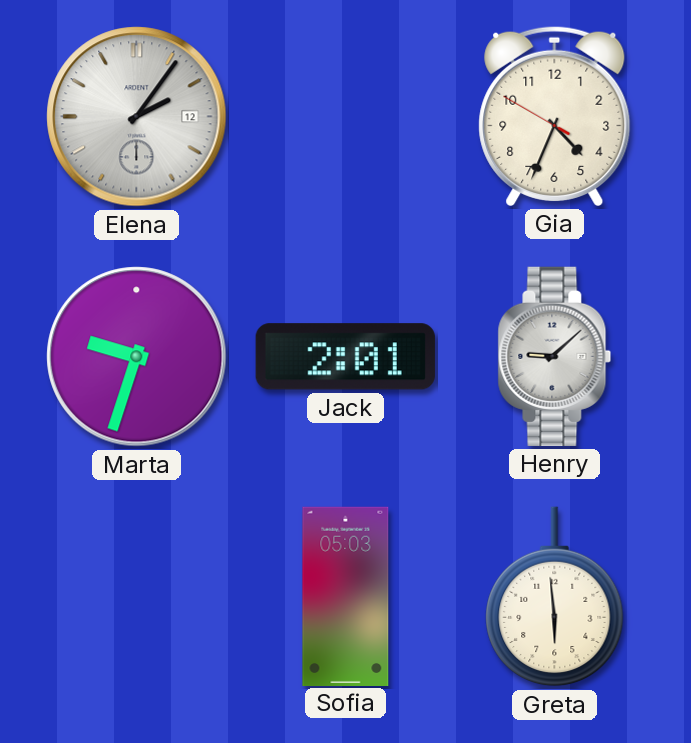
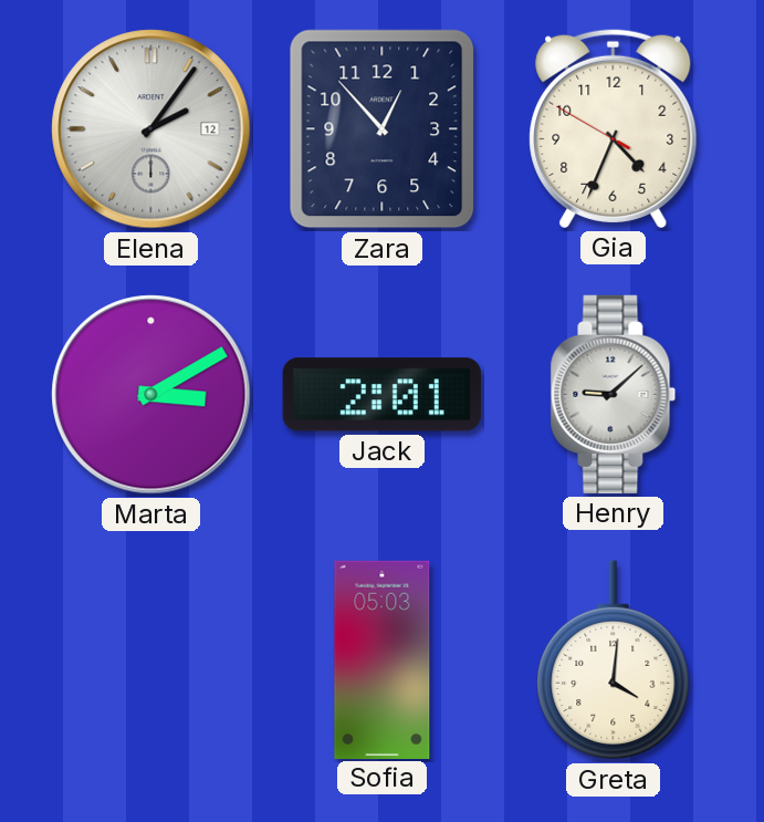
Zara: none -> 12:53 (383, 129)
Marta: 9:33 -> 3:10 (151, 395)
Greta: 5:59 -> 4:01 (614, 660)
